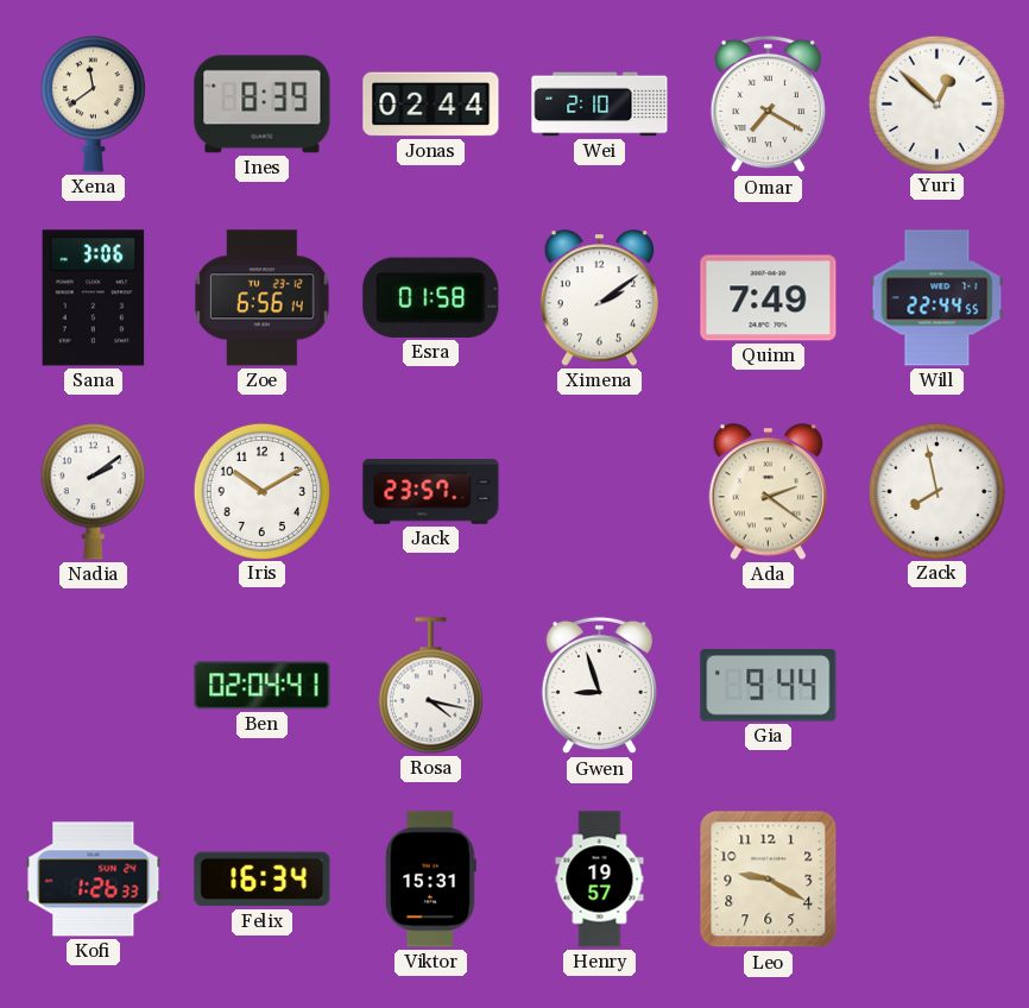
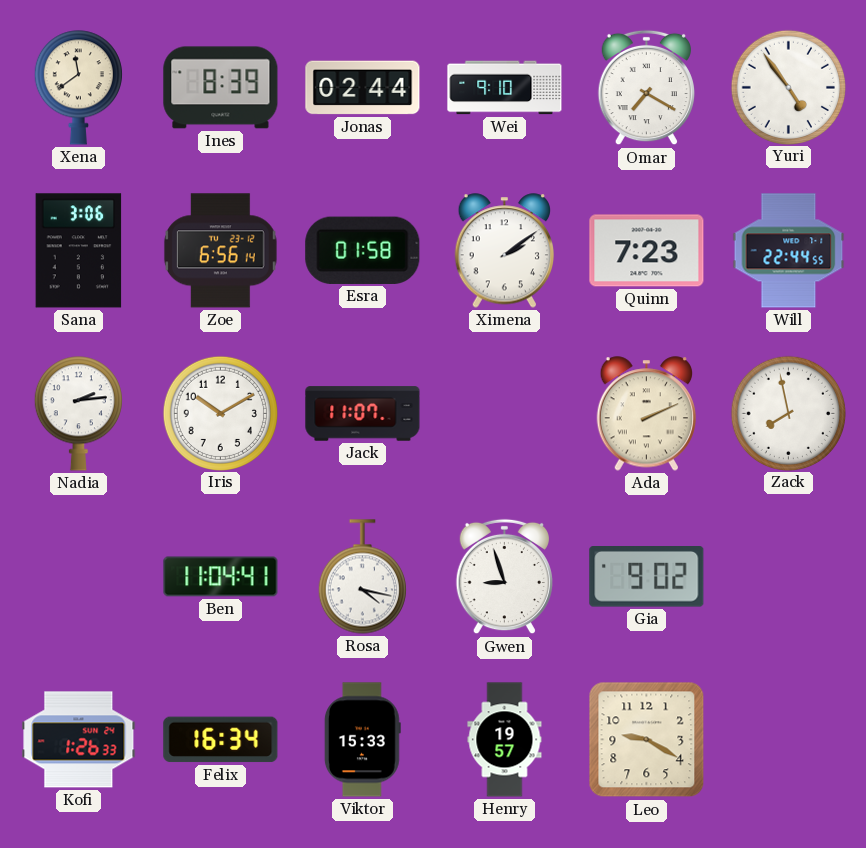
Wei: 2:10 -> 9:10 (505, 88)
Yuri: 12:52 -> 4:54 (788, 87)
Quinn: 7:49 -> 7:23 (647, 251)
Nadia: 2:09 -> 2:14 (78, 414)
Jack: 23:57 -> 11:07 (363, 414)
Ada: 2:21 -> 2:11 (646, 414)
Ben: 02:04 -> 11:04 (221, 577)
Gia: 9:44 -> 9:02 (647, 577)
Viktor: 15:31 -> 15:33 (362, 740)
